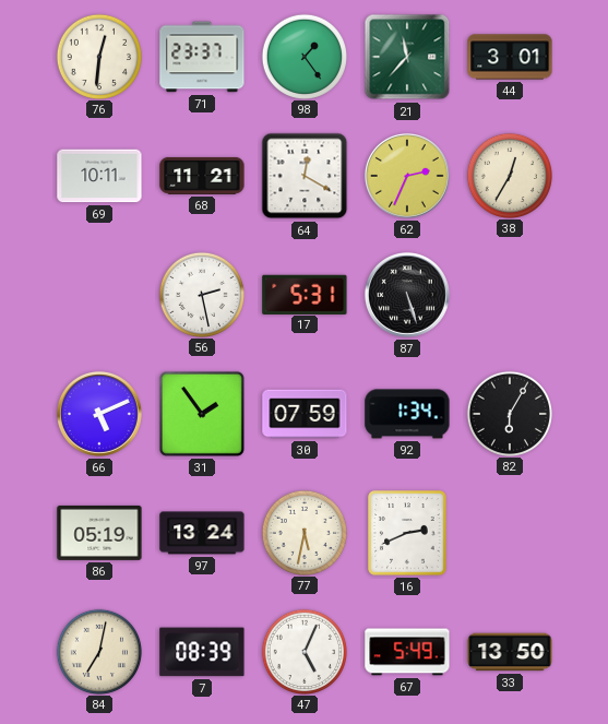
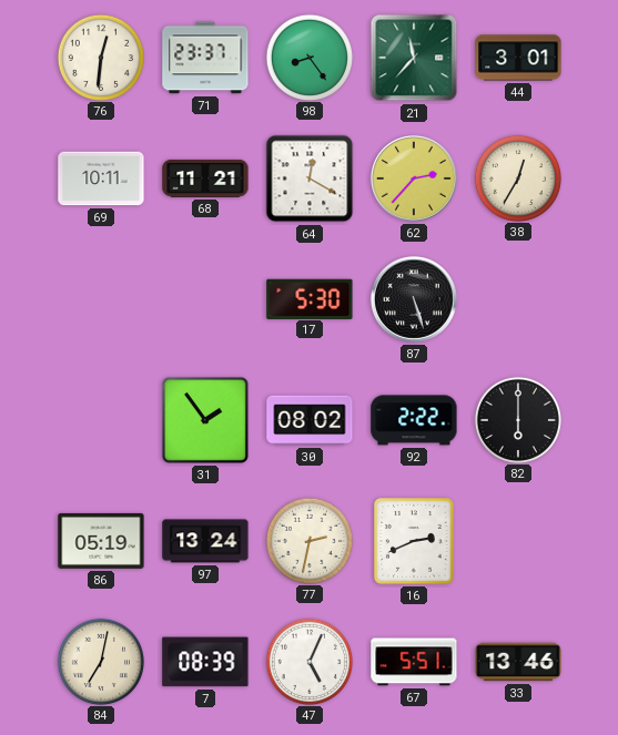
98: 1:24 -> 8:24 (308, 57)
62: 2:34 -> 2:37 (414, 178)
56: 2:28 -> none (201, 294)
17: 5:31 -> 5:30 (310, 298)
66: 5:11 -> none (99, 414)
30: 07:59 -> 08:02 (310, 420)
92: 1:34 -> 2:22 (414, 420)
82: 6:05 -> 6:00 (517, 419)
77: 5:32 -> 2:32 (308, 540)
67: 5:49 -> 5:51 (414, 662)
33: 13:50 -> 13:46 (518, 662)
